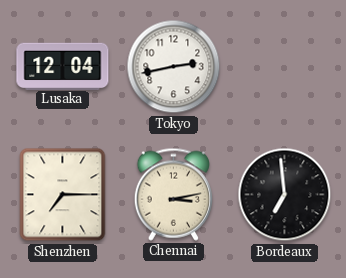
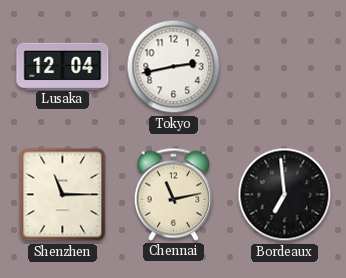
Shenzhen: 7:15 -> 11:15 (63, 195)
Chennai: 3:13 -> 11:13 (173, 194)
